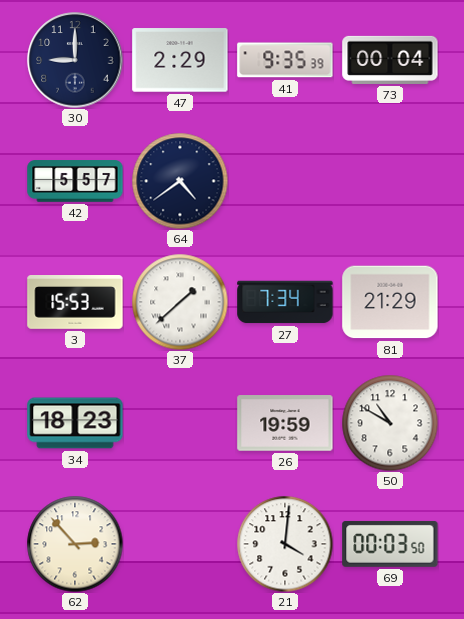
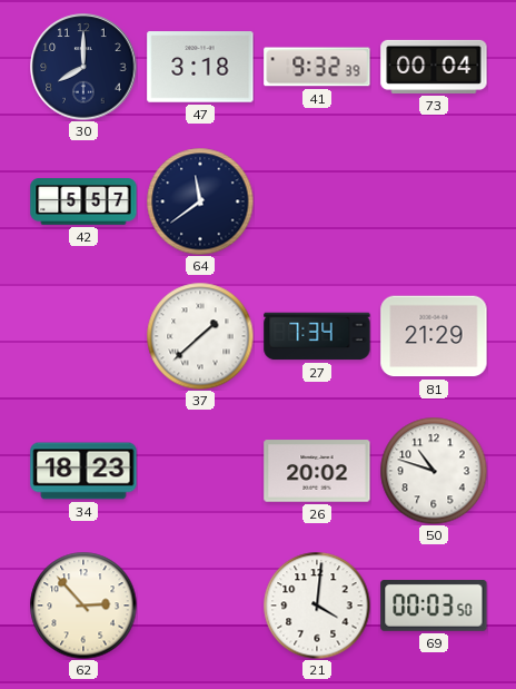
30: 9:00 -> 8:00 (83, 67)
47: 2:29 -> 3:18 (200, 67)
41: 9:35 -> 9:32 (317, 67)
64: 4:39 -> 11:39 (200, 201)
3: 15:53 -> none (75, 303)
26: 19:59 -> 20:02 (317, 471)
50: 10:50 -> 10:48 (434, 471)
